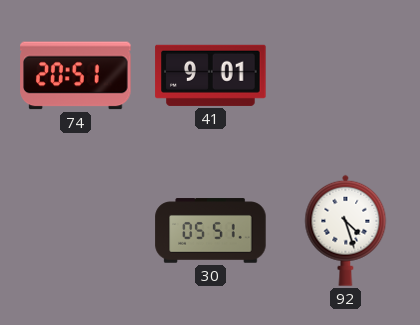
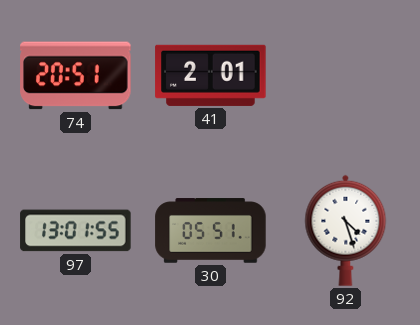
41: 9:01 -> 2:01 (211, 75)
97: none -> 13:01 (76, 231)
